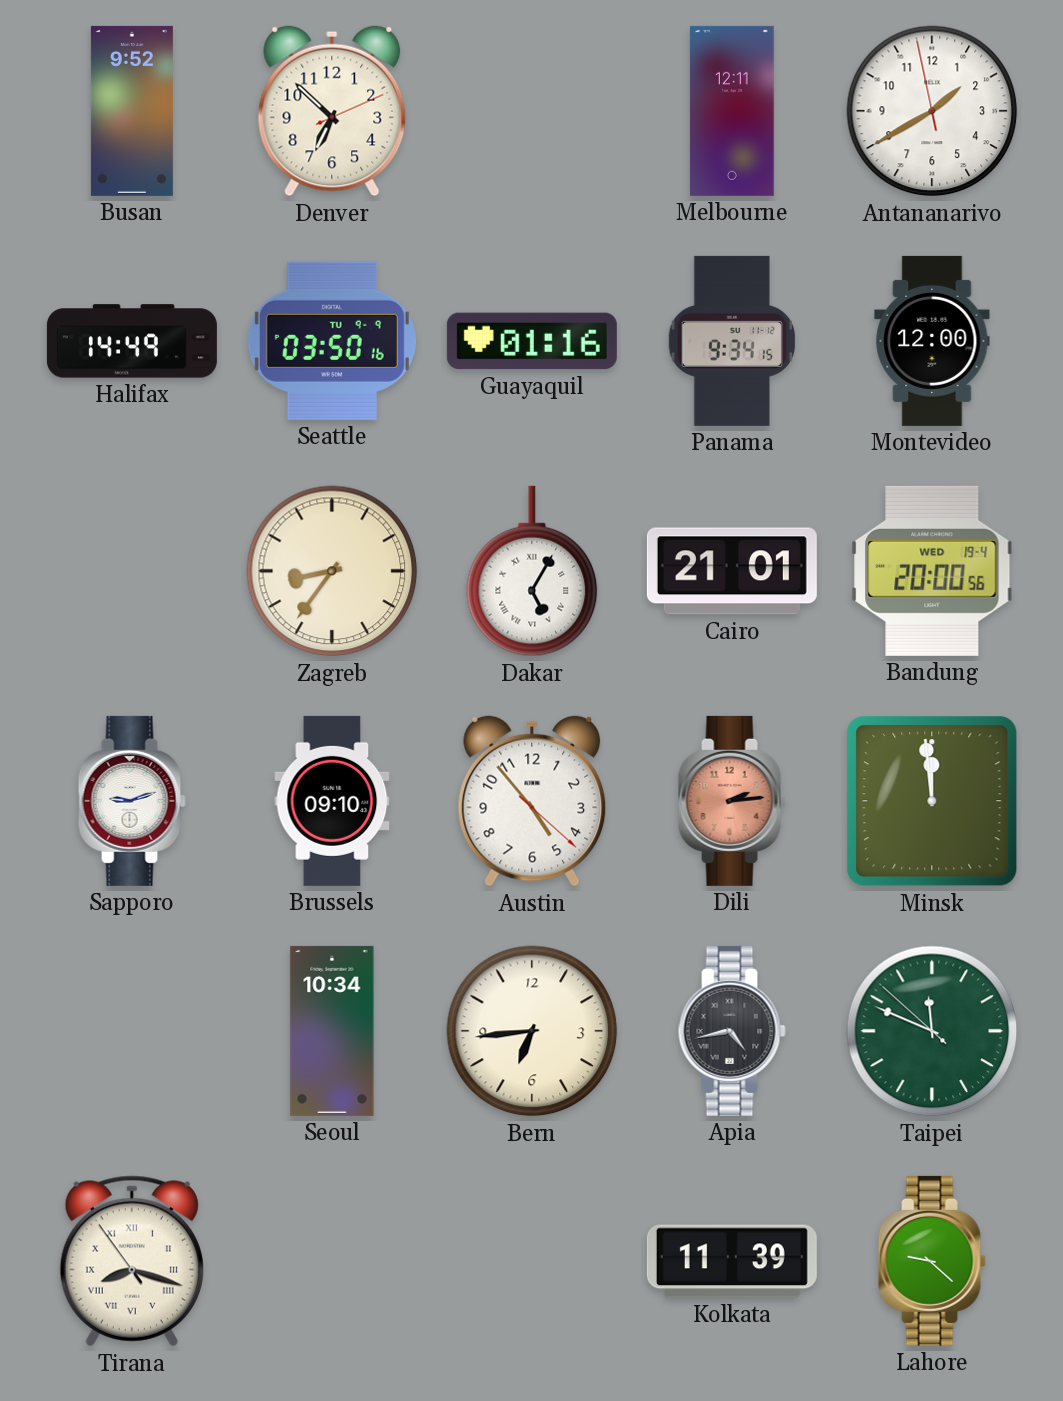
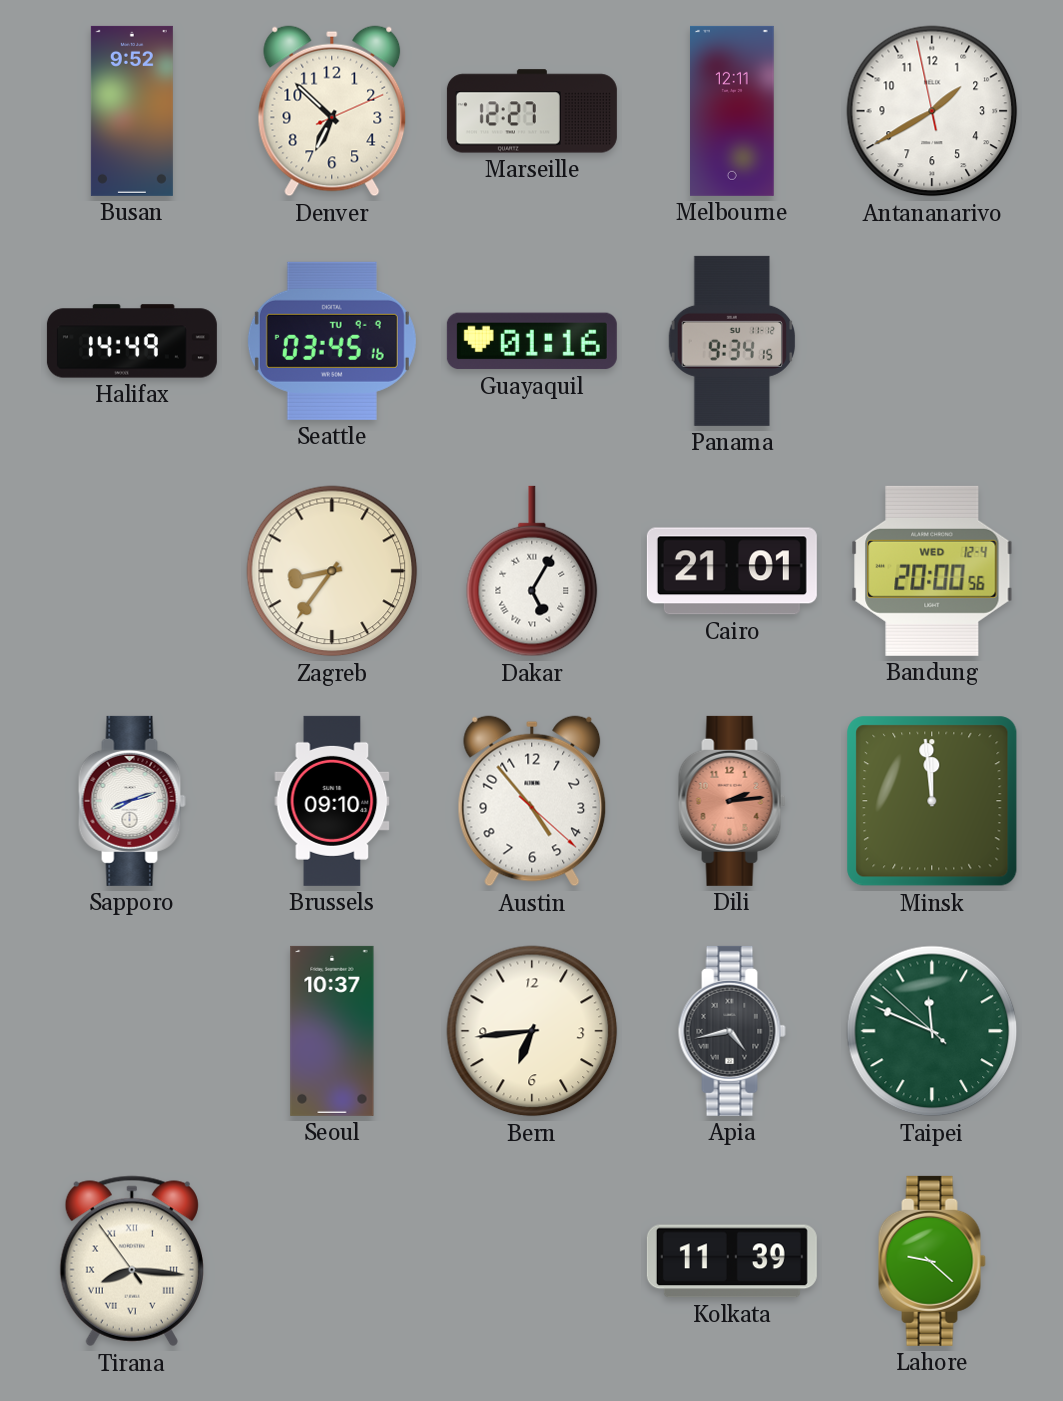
Marseille: none -> 12:27 (532, 111)
Seattle: 03:50 -> 03:45 (332, 341)
Montevideo: 12:00 -> none (932, 341)
Bandung date: WED 19-4 -> WED 12-4 (932, 571)
Sapporo: 9:12 -> 8:12 (132, 801)
Seoul: 10:34 -> 10:37 (332, 1031)
Tirana: 8:17 -> 8:15 (132, 1261)
